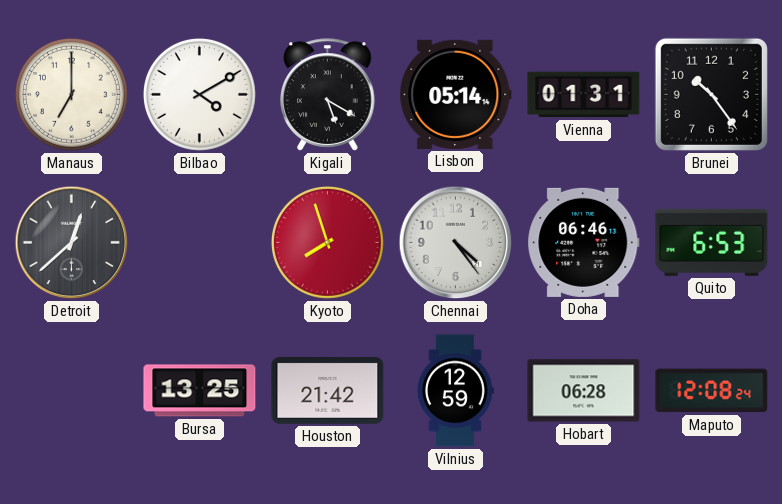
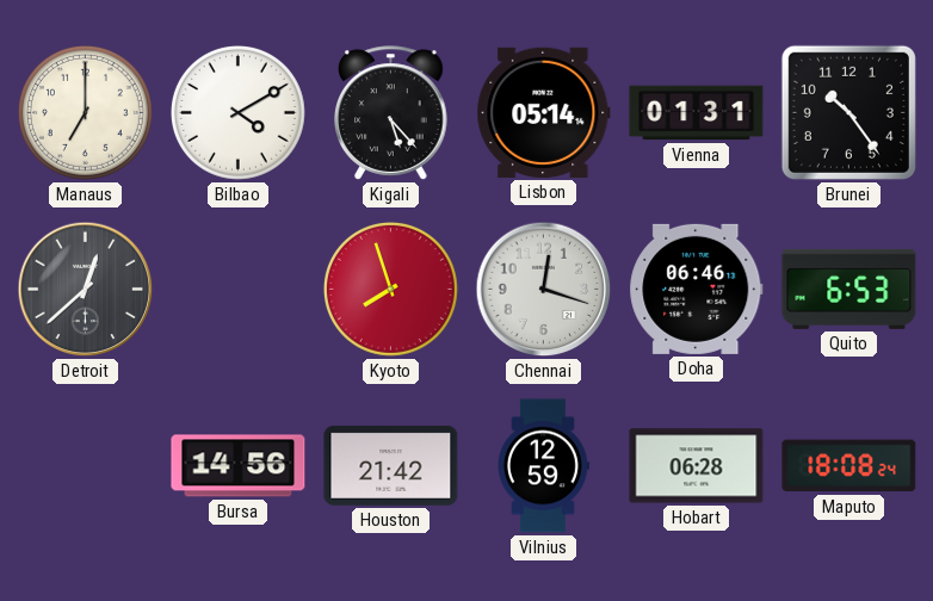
Kigali: 5:20 -> 5:23 (391, 113)
Chennai: 4:24 -> 12:18 (544, 290)
Bursa: 13:25 -> 14:56 (239, 466)
Maputo: 12:08 -> 18:08 (849, 466)
